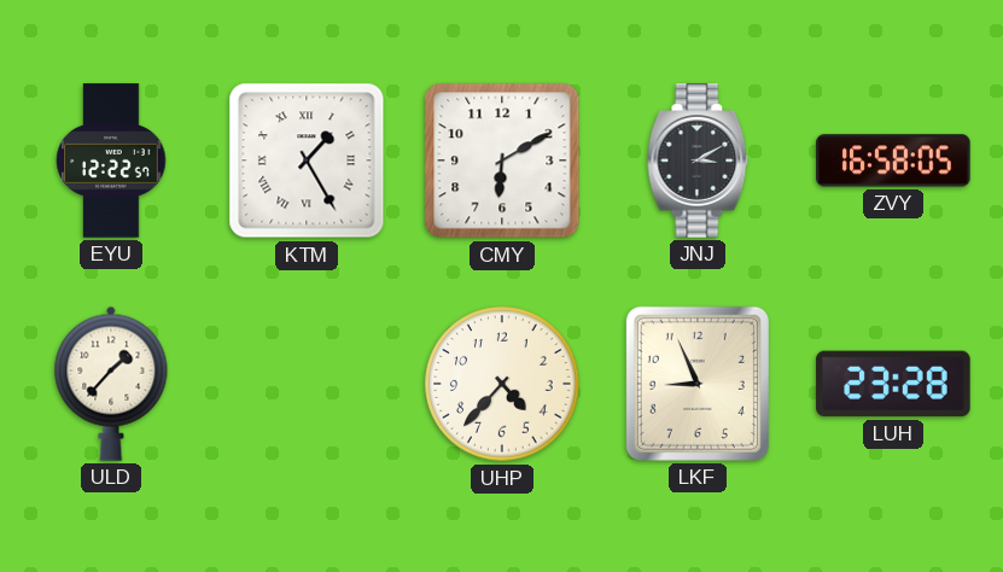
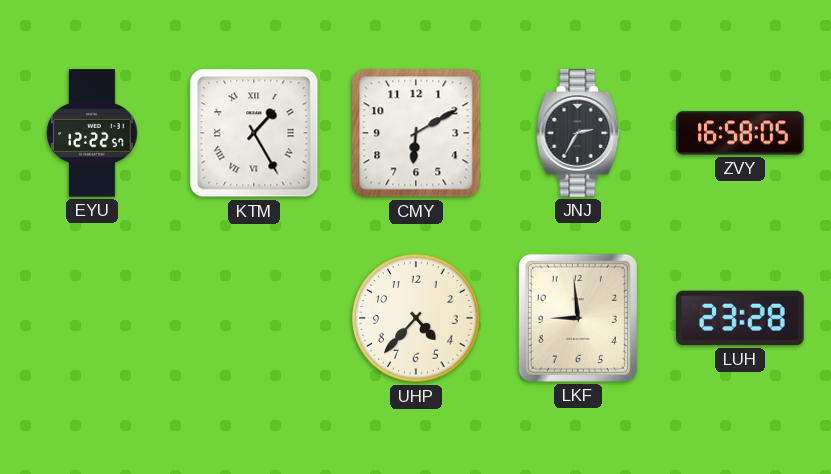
JNJ: 3:10 -> 2:35 (578, 133)
ULD: 1:37 -> none (111, 384)
LKF: 8:56 -> 8:59 (578, 318)
